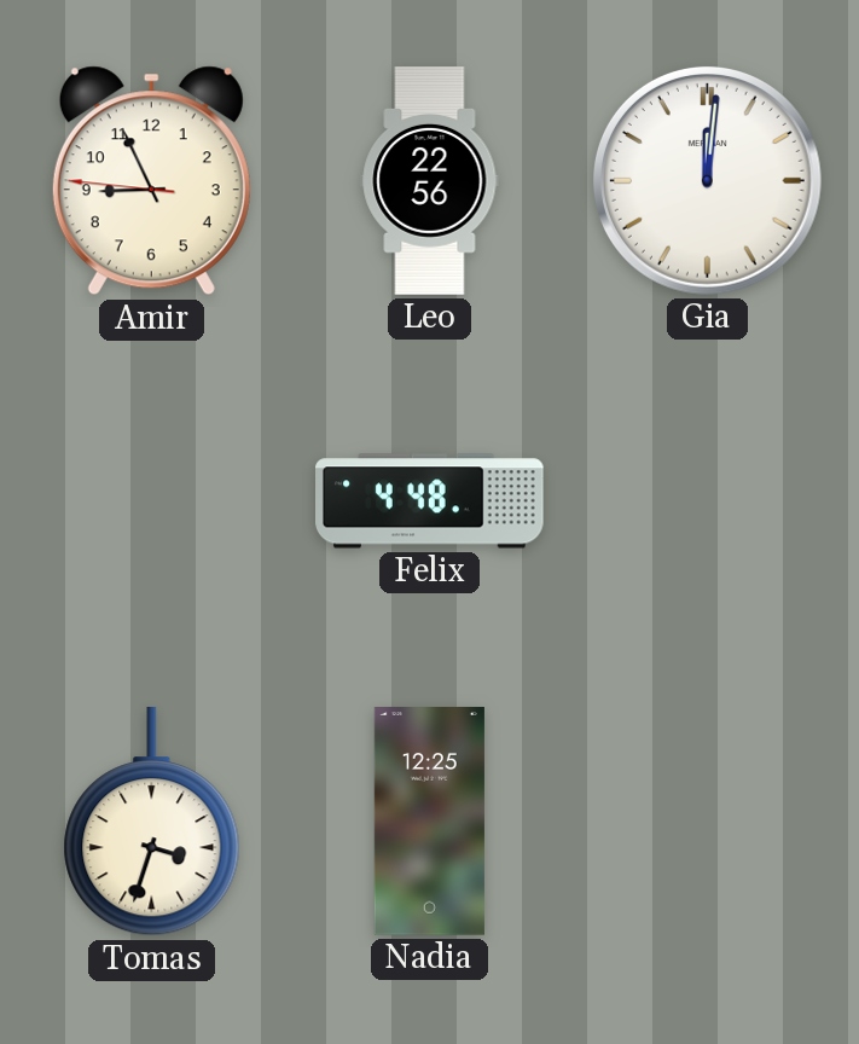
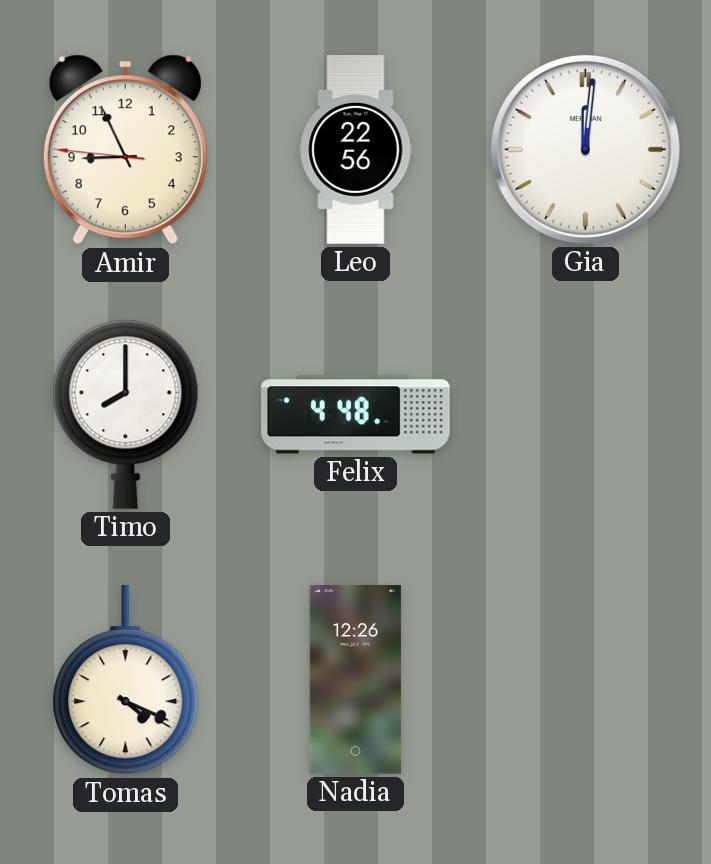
Timo: none -> 8:00 (126, 414)
Tomas: 3:33 -> 4:19 (126, 680)
Nadia: 12:25 -> 12:26 (355, 680)
